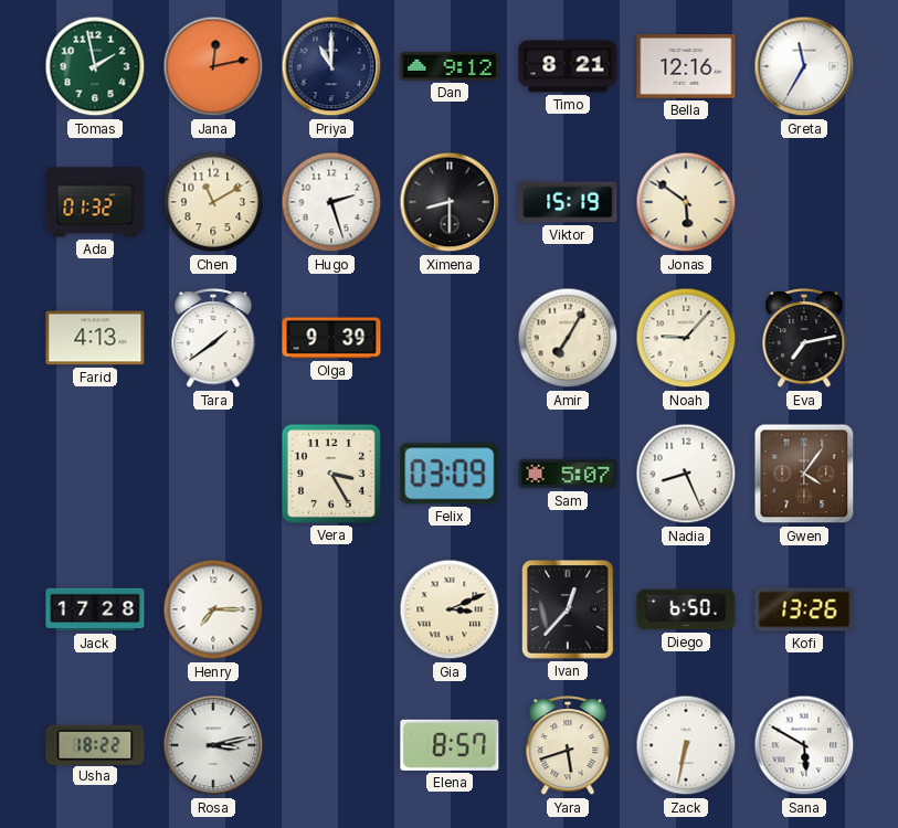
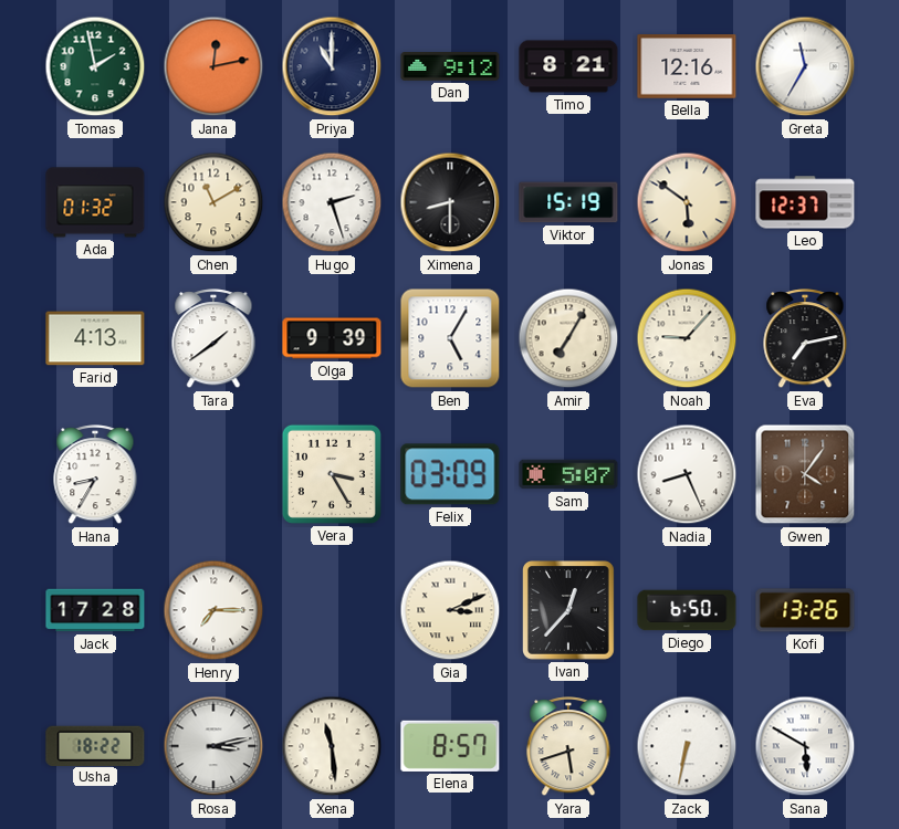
Leo: none -> 12:37 (805, 202)
Ben: none -> 5:05 (450, 338)
Hana: none -> 8:35 (95, 475)
Xena: none -> 11:29 (332, 746)
